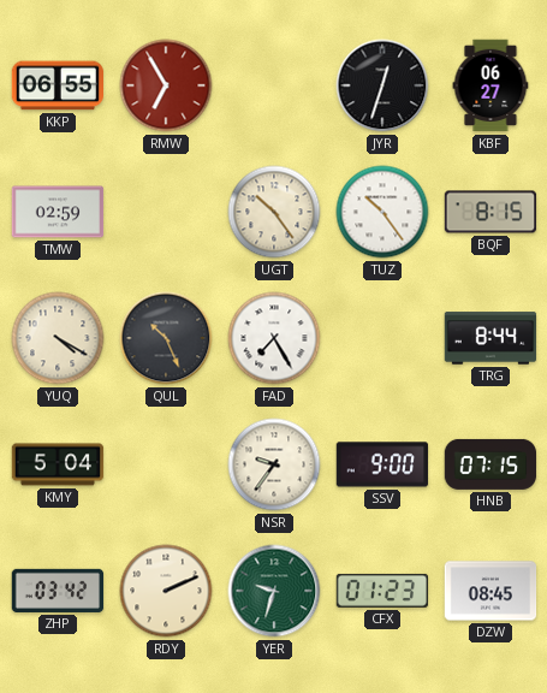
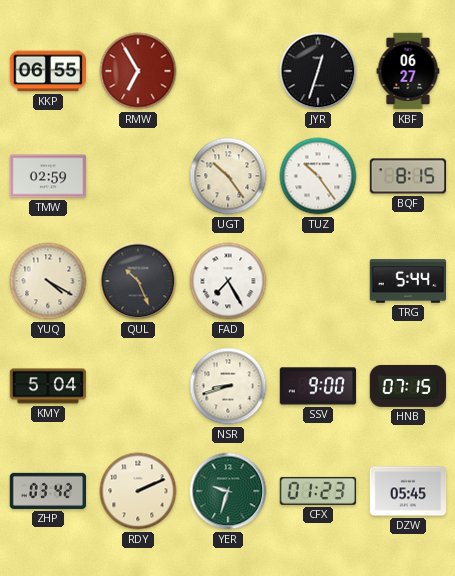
TRG: 8:44 -> 5:44 (408, 281)
NSR: 9:36 -> 8:42 (228, 386)
DZW: 08:45 -> 05:45 (408, 491)
